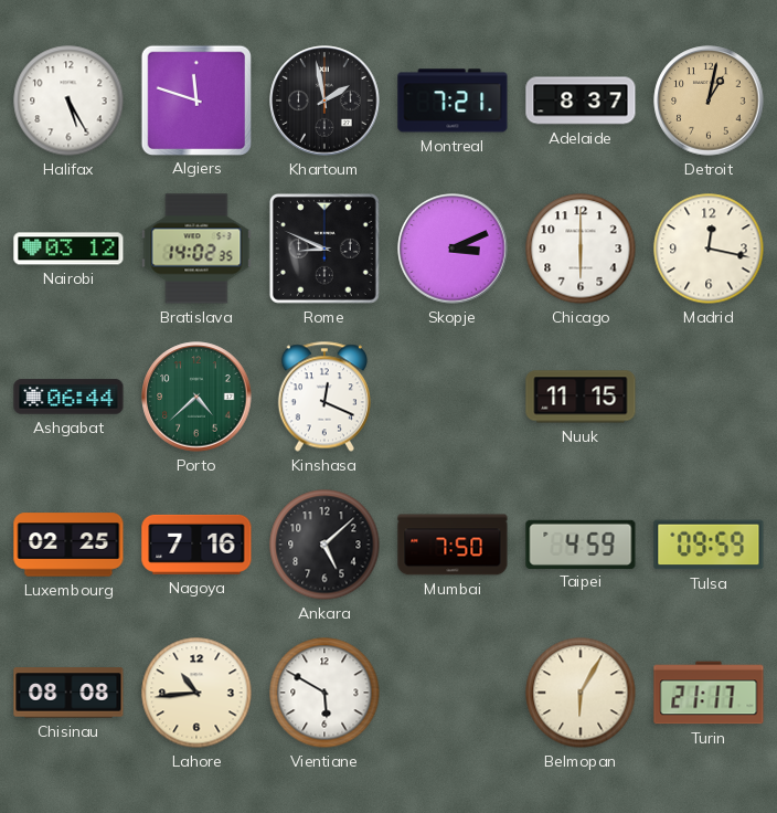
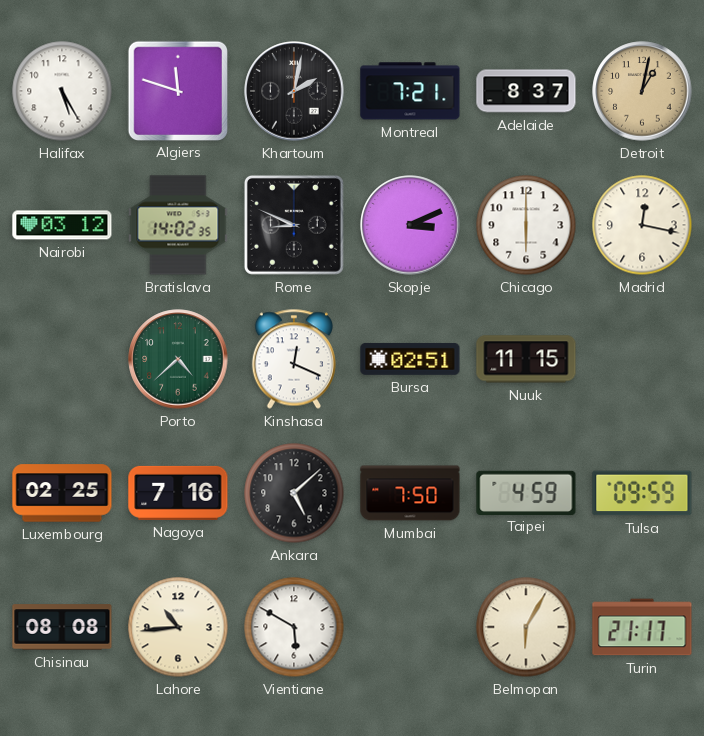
Khartoum: 1:58 -> 2:02 (294, 91)
Ashgabat: 06:44 -> none (68, 397)
Bursa: none -> 02:51 (410, 359)
